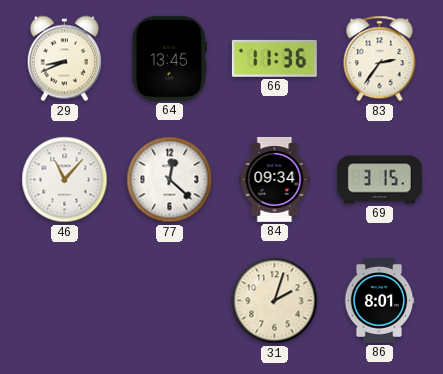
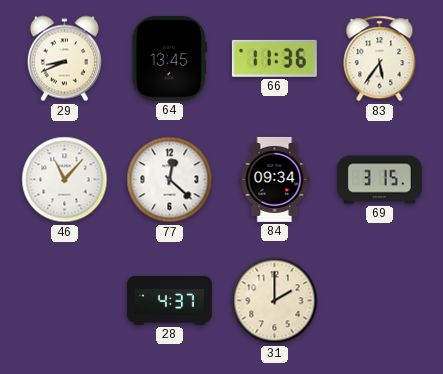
83: 2:36 -> 5:36 (380, 59)
28: none -> 4:37 (169, 300)
31: 2:03 -> 2:00 (275, 301)
86: 8:01 -> none (379, 300)
